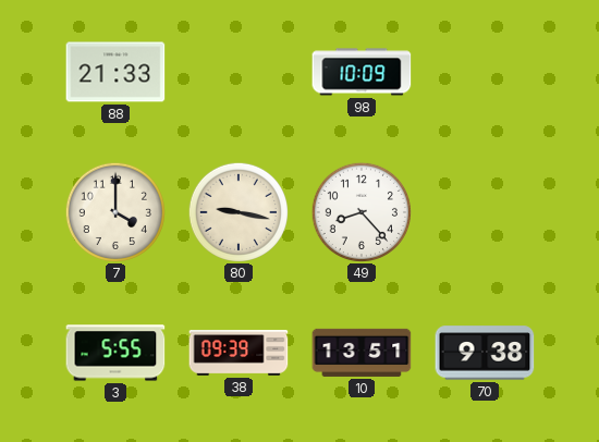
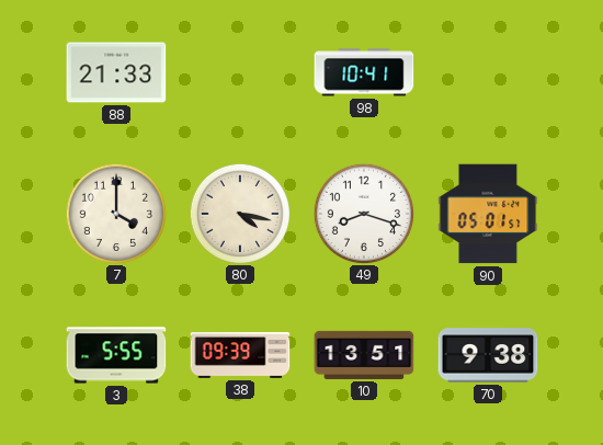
98: 10:09 -> 10:41 (364, 72)
80: 9:17 -> 4:17 (239, 213)
49: 8:23 -> 8:18 (363, 213)
90: none -> 05:01 (488, 214)
